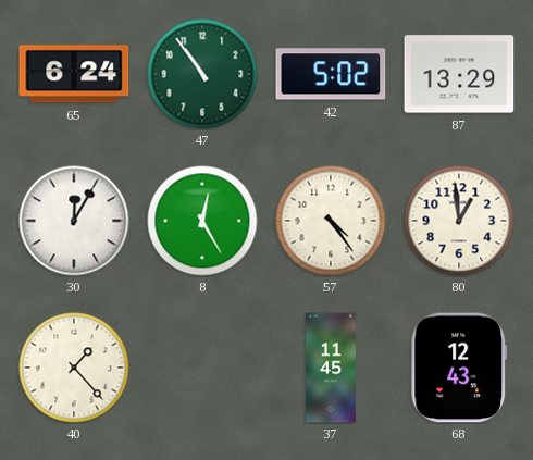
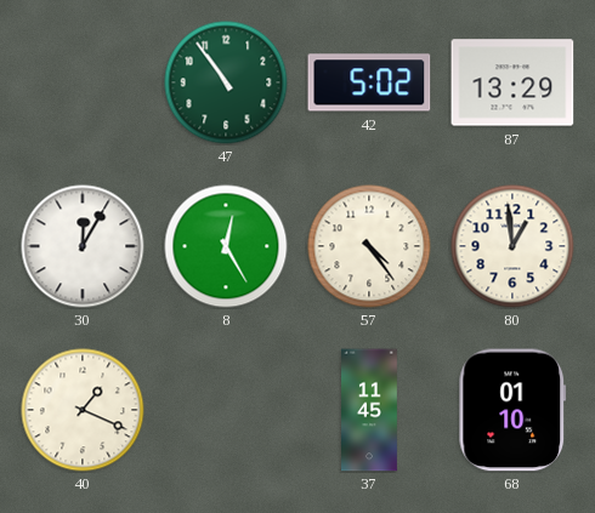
65: 6:24 -> none (74, 74)
40: 1:23 -> 1:19 (83, 410)
68: 12:43 -> 01:10 (512, 410)
